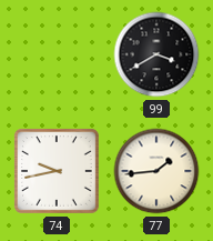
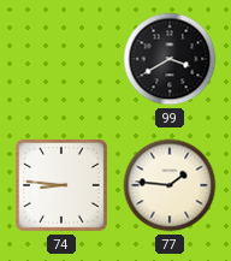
74: 9:43 -> 8:46 (61, 185)
77: 1:44 -> 1:46 (170, 185)
